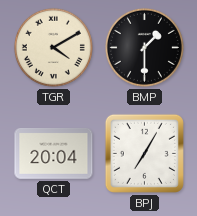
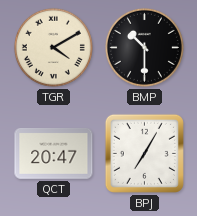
BMP: 1:30 -> 10:30 (144, 47)
QCT: 20:04 -> 20:47 (54, 154)
